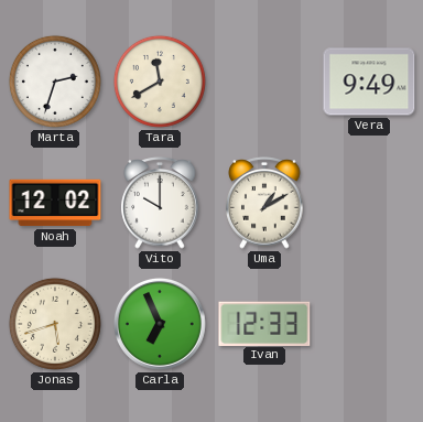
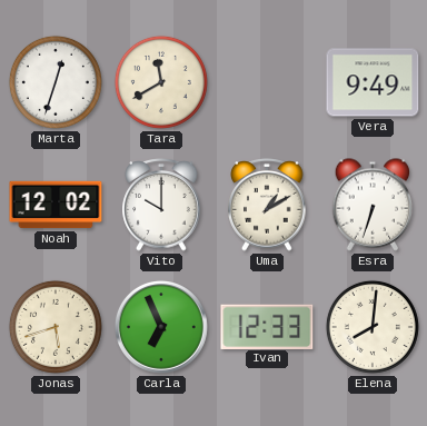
Marta: 2:33 -> 12:33 (56, 82)
Esra: none -> 6:33 (373, 205)
Elena: none -> 8:01 (373, 327)
